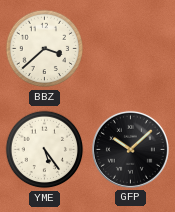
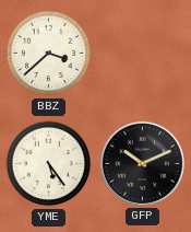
GFP: 10:08 -> 10:11 (142, 163)
